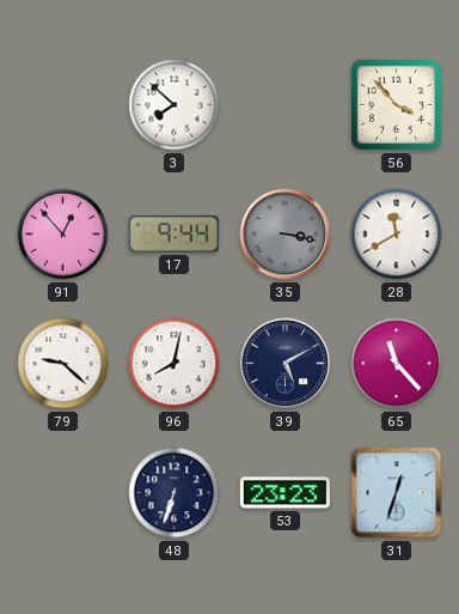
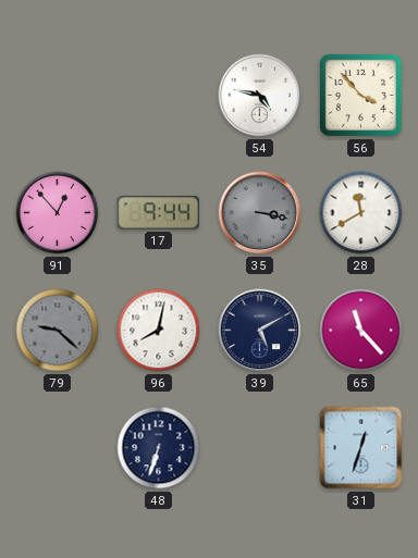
3: 7:52 -> none (175, 105)
54: none -> 4:47 (260, 96)
79 dial: white -> grey (58, 331)
53: 23:23 -> none (284, 493)
